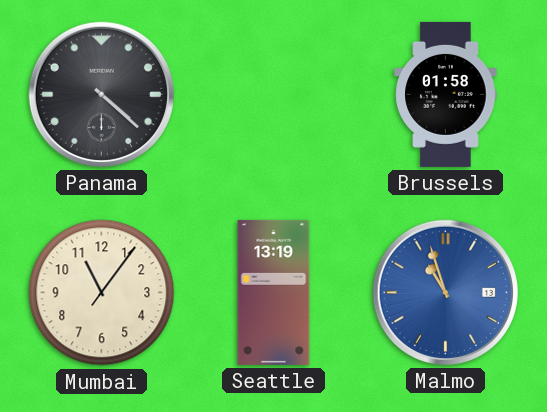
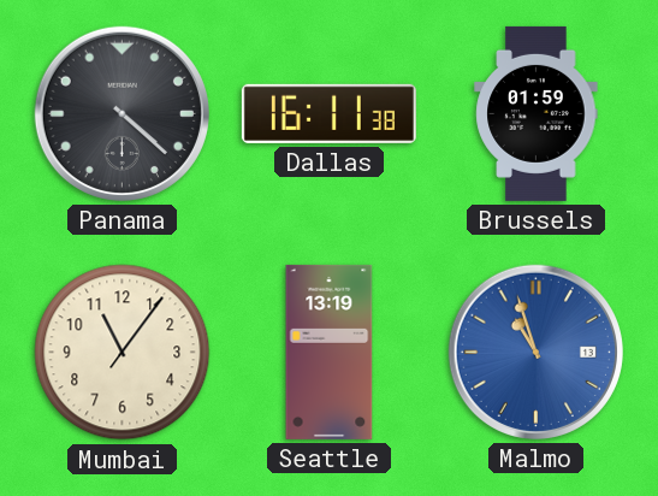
Dallas: none -> 16:11 (328, 113)
Brussels: 01:58 -> 01:59 (537, 113)
